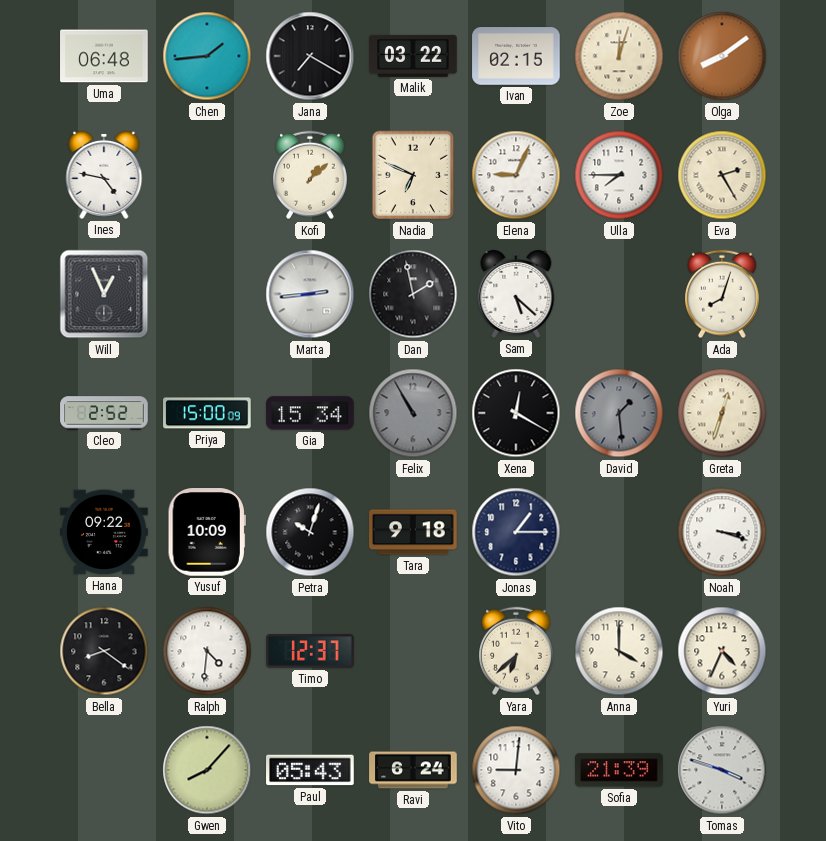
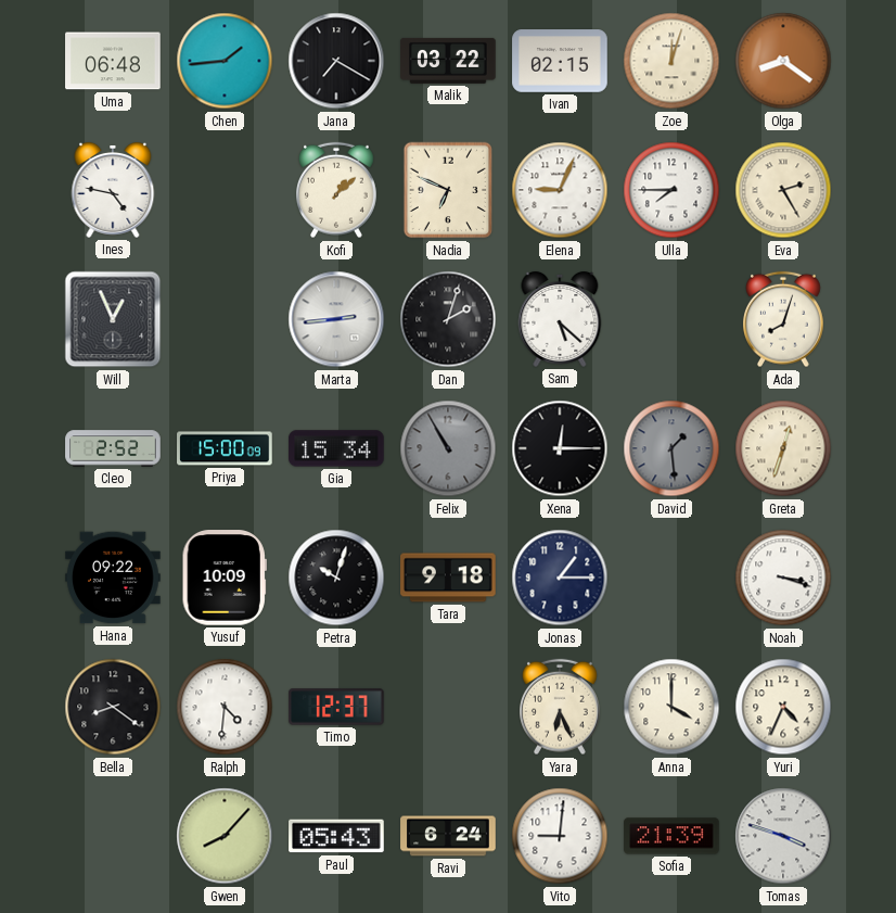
Olga: 8:09 -> 8:21 (783, 61)
Dan: 1:58 -> 2:03 (448, 319)
Xena: 12:20 -> 12:15 (560, 448)
Yara: 6:38 -> 6:26 (561, 707)
